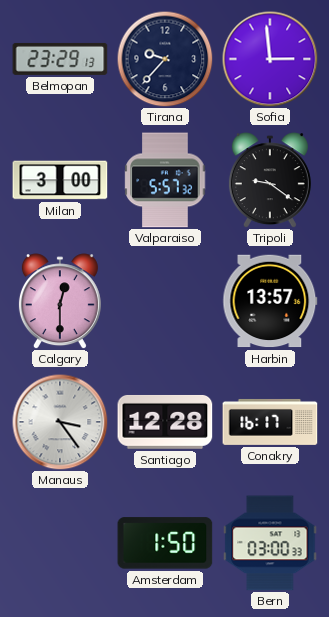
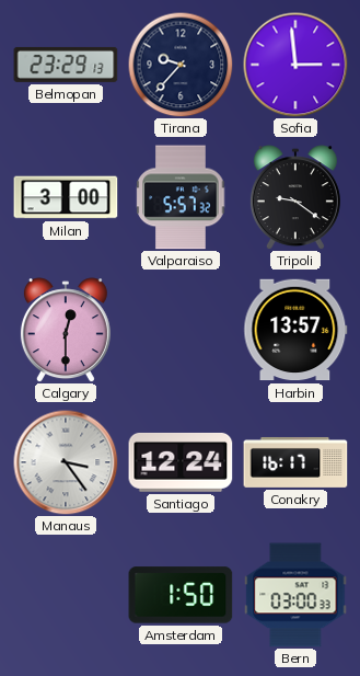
Santiago: 12:28 -> 12:24 (181, 462)
